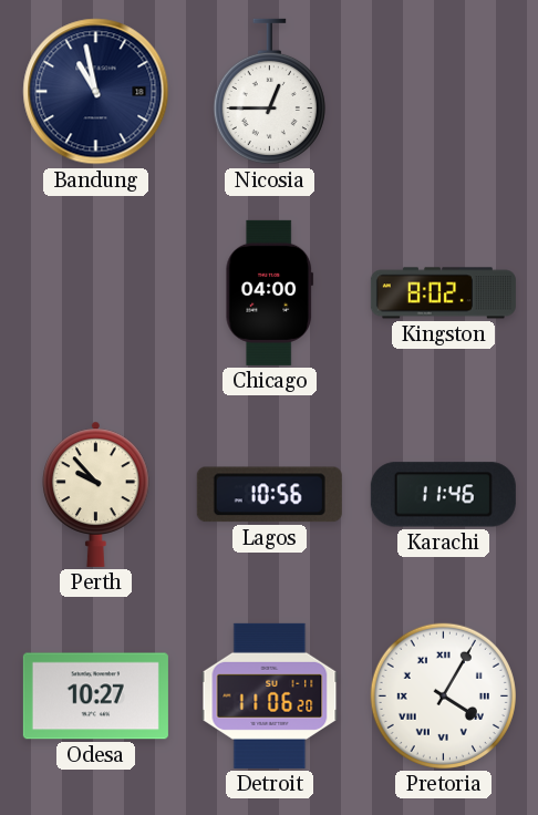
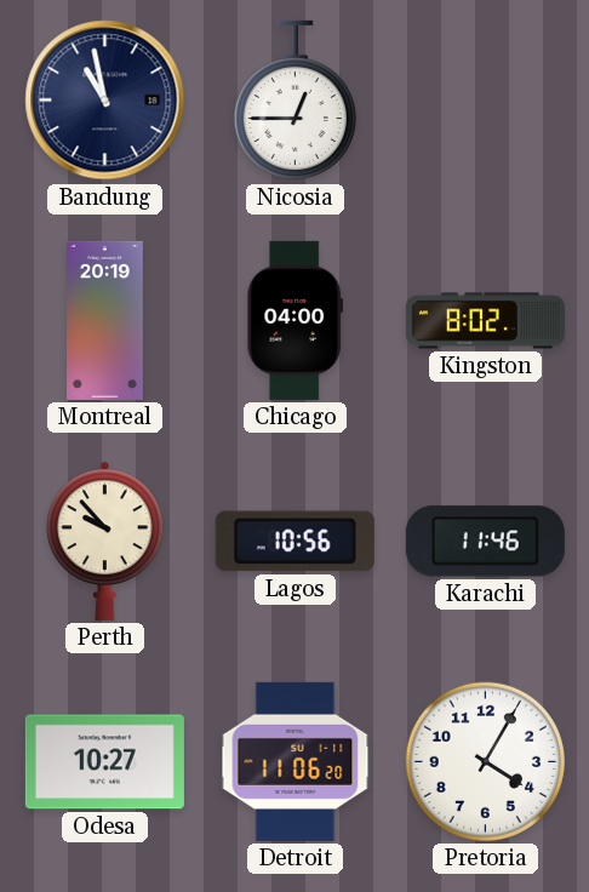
Montreal: none -> 20:19 (105, 320)
Pretoria numerals: Roman -> Arabic (485, 761)
